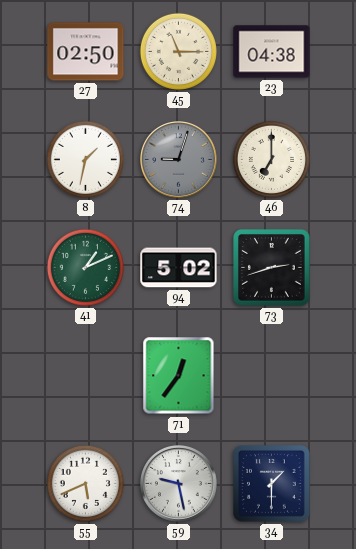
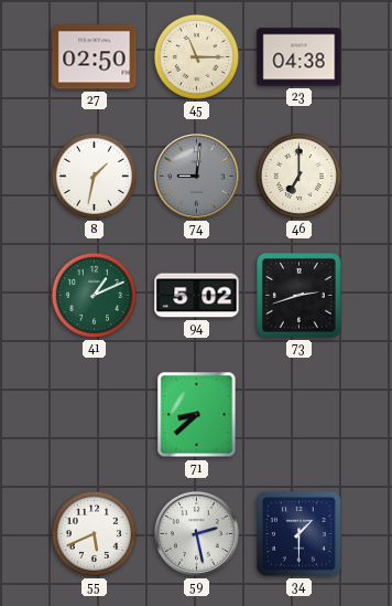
74: 9:03 -> 9:01 (197, 177)
71: 12:36 -> 8:38 (197, 415)
59: 9:28 -> 2:28 (197, 534)
